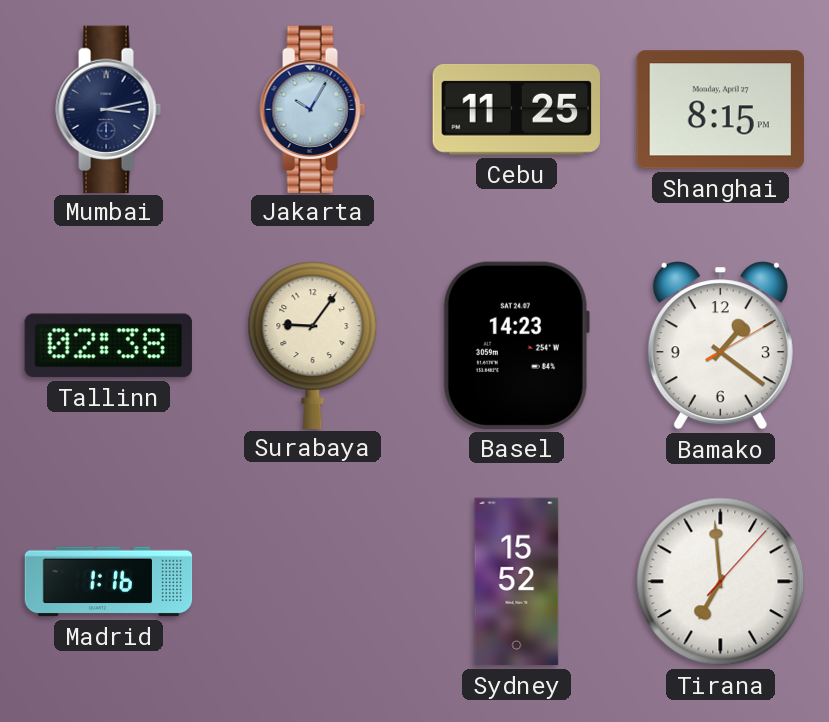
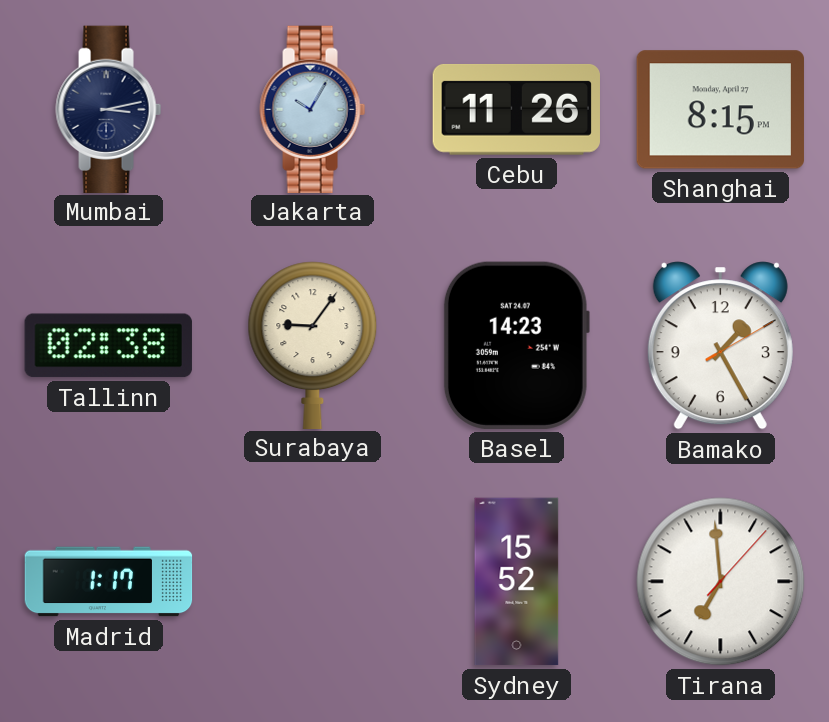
Cebu: 11:25 -> 11:26 (516, 109)
Bamako: 1:21 -> 1:25 (720, 346)
Madrid: 1:16 -> 1:17 (109, 582)
